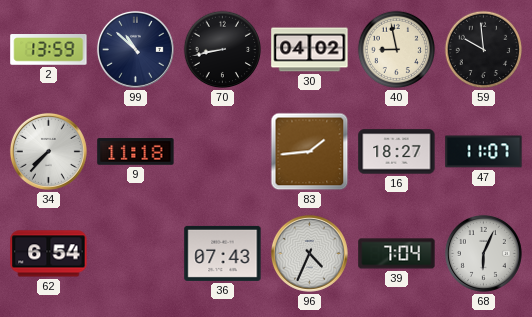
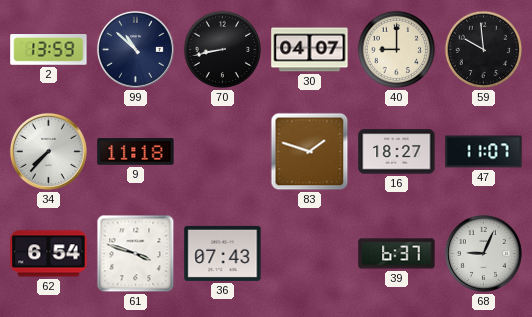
30: 04:02 -> 04:07 (310, 50)
40: 8:58 -> 9:00 (397, 50)
83: 1:44 -> 1:48 (310, 152)
61: none -> 3:48 (136, 254)
96: 4:34 -> none (309, 253)
39: 7:04 -> 6:37 (397, 254)
68: 6:04 -> 9:04 (483, 253)
